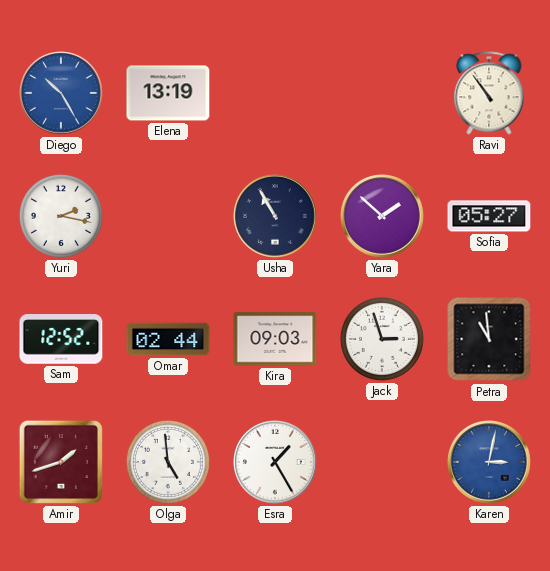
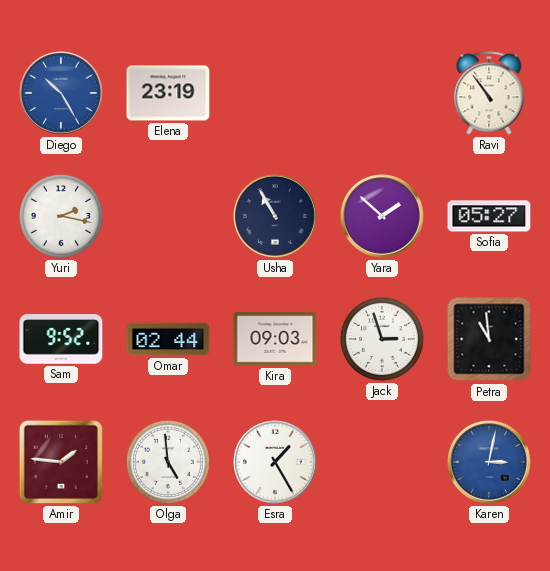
Elena: 13:19 -> 23:19 (168, 93)
Sam: 12:52 -> 9:52 (61, 339)
Amir: 1:42 -> 1:46 (61, 462)
